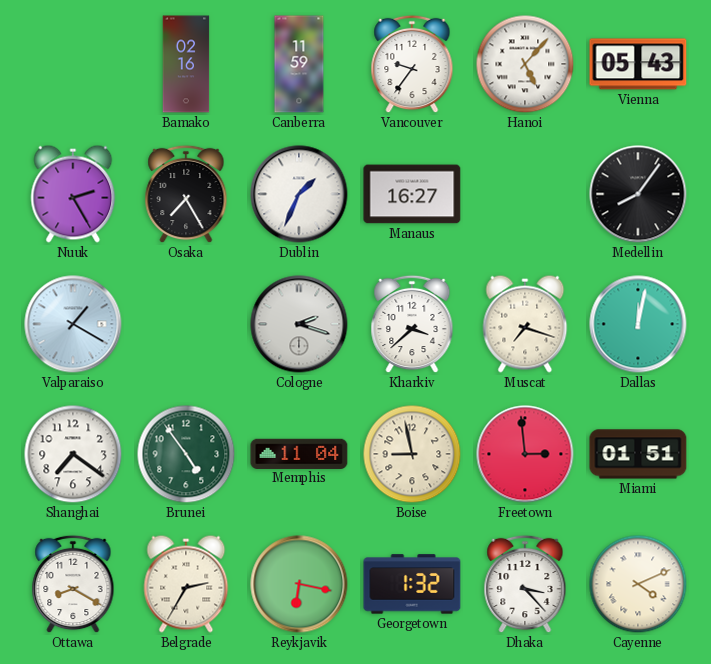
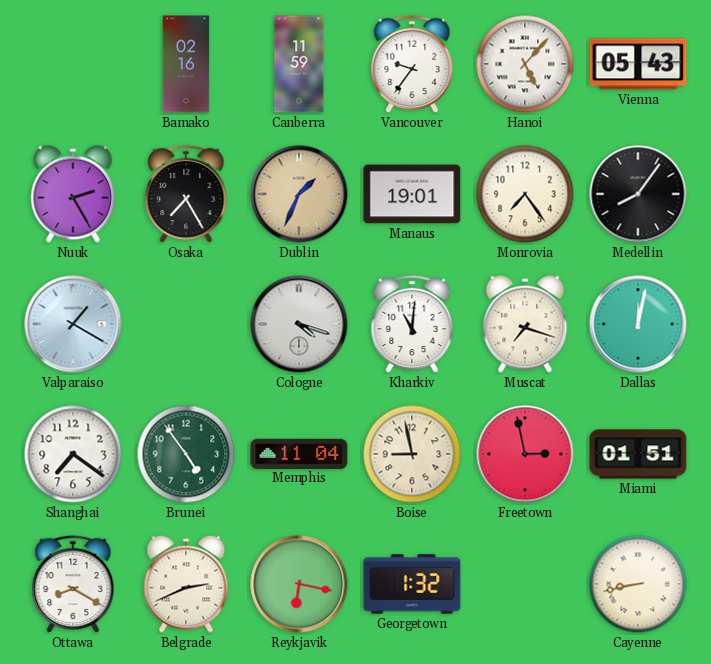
Dublin dial: white -> champagne (299, 194)
Manaus: 16:27 -> 19:01 (412, 194)
Monrovia: none -> 7:24 (525, 194)
Cologne: 2:18 -> 4:18 (299, 324)
Kharkiv: 3:38 -> 11:01 (412, 324)
Freetown: 2:59 -> 2:58 (525, 454)
Belgrade: 2:35 -> 2:41 (186, 584)
Dhaka: 3:23 -> none (525, 584)
Cayenne: 4:11 -> 8:43 (638, 584)
